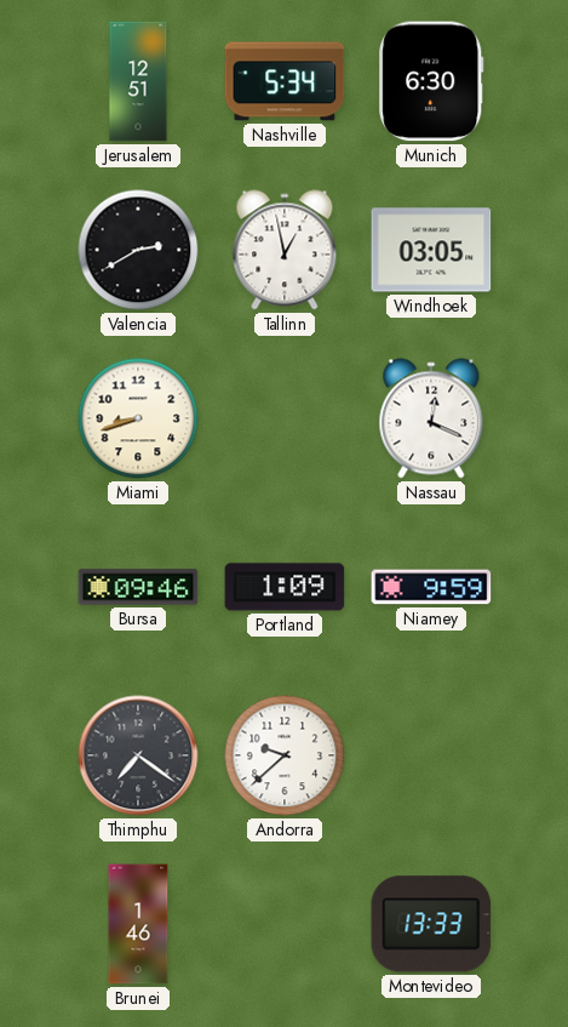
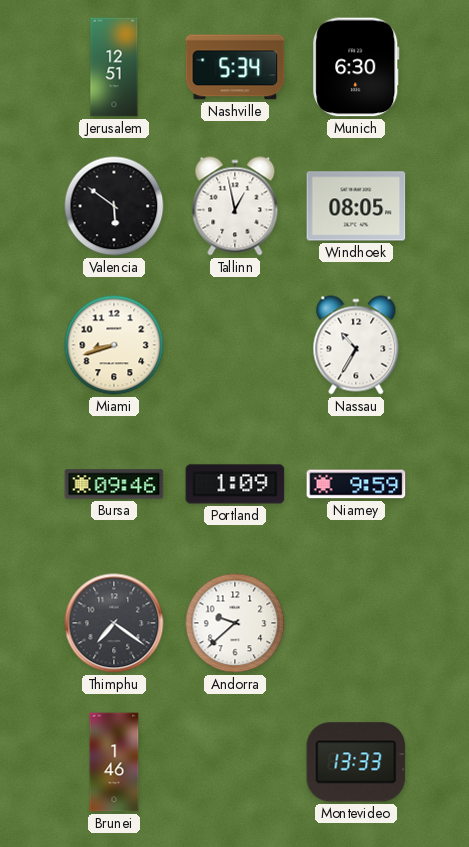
Valencia: 2:40 -> 5:51 (114, 206)
Windhoek: 03:05 -> 08:05 (356, 206)
Nassau: 12:19 -> 10:35 (356, 345)
